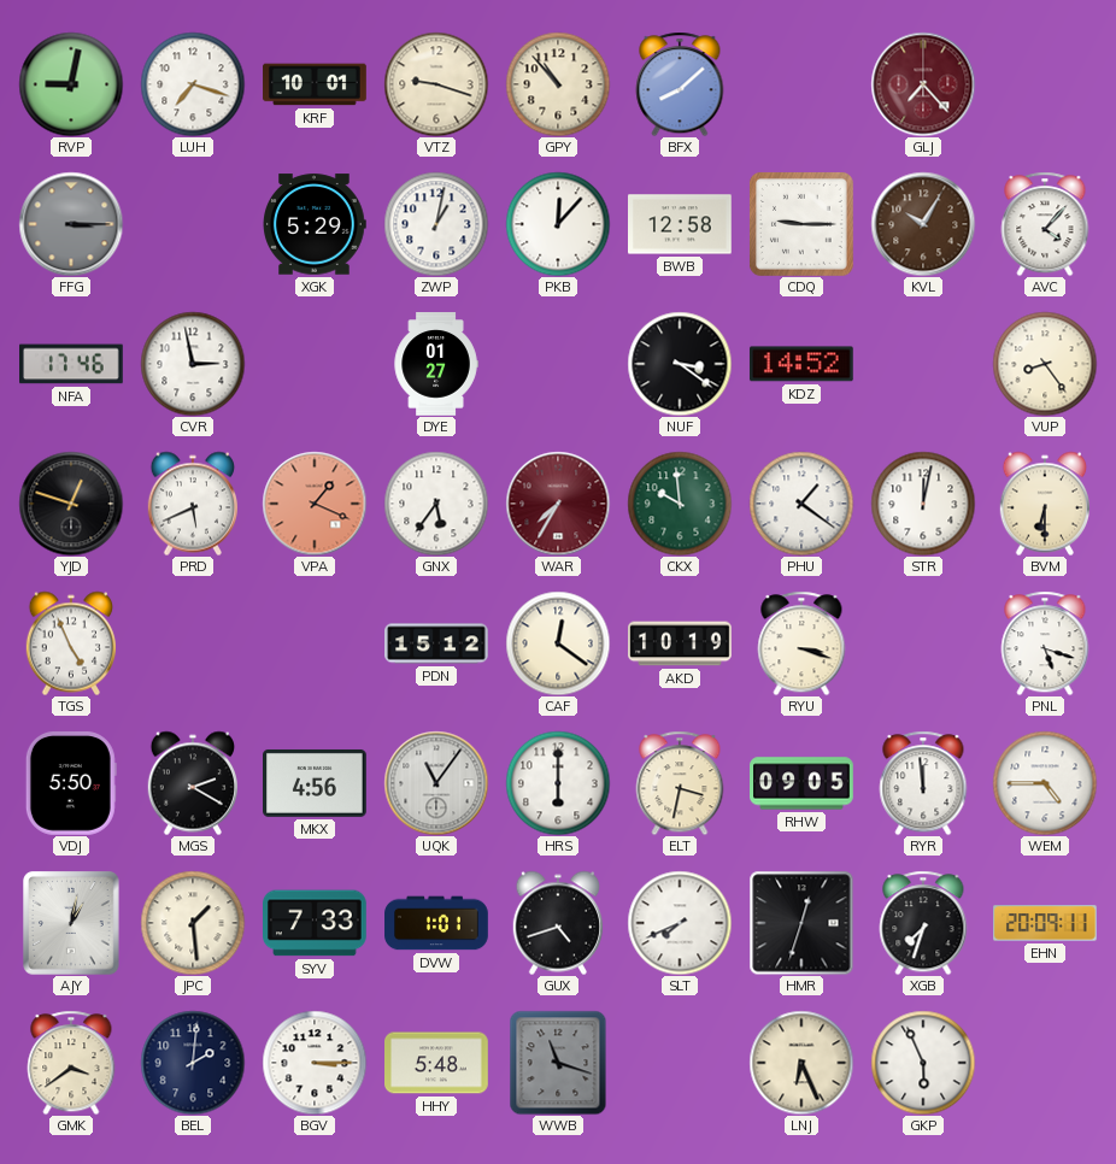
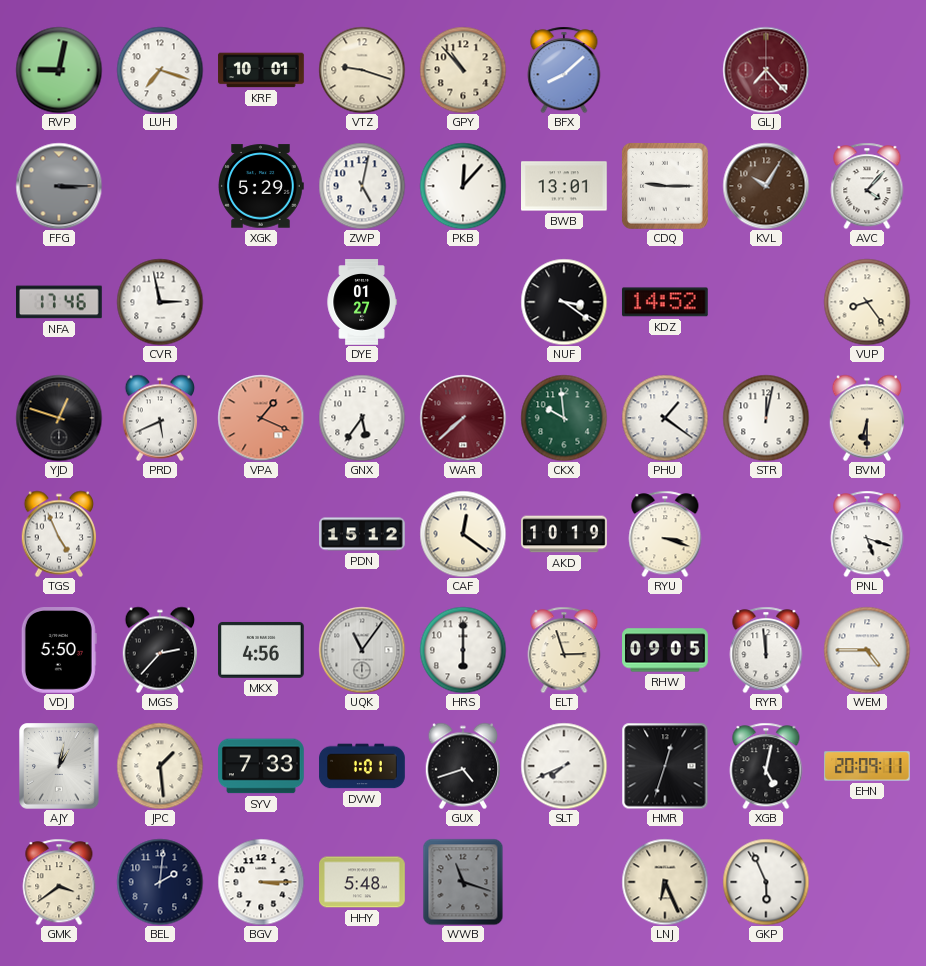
ZWP: 1:02 -> 5:02 (362, 186)
BWB: 12:58 -> 13:01 (565, 186)
WAR: 7:35 -> 7:38 (463, 418)
MGS: 2:20 -> 2:37 (159, 650)
ELT: 3:32 -> 2:57 (564, 650)
XGB: 7:33 -> 5:02 (766, 766)
